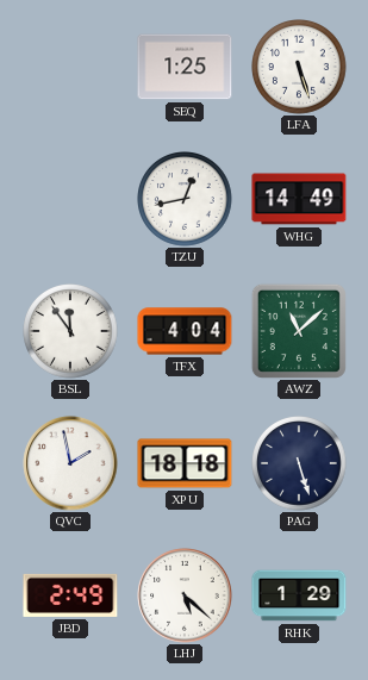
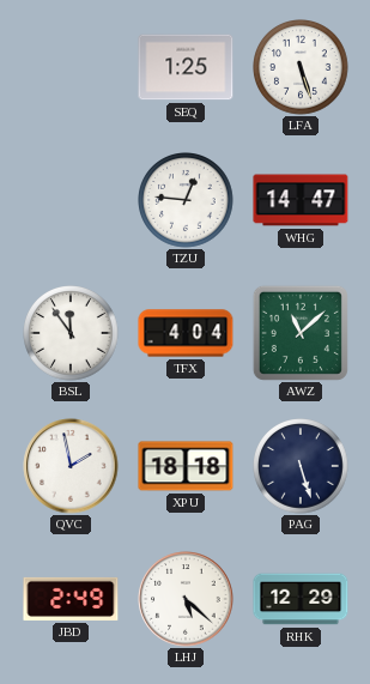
TZU: 12:43 -> 12:46 (187, 201)
WHG: 14:49 -> 14:47 (301, 200)
RHK: 1:29 -> 12:29 (301, 599)
